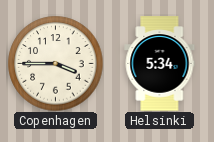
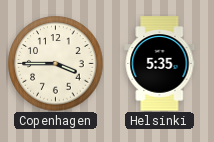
Helsinki: 5:34 -> 5:35 (160, 64)
